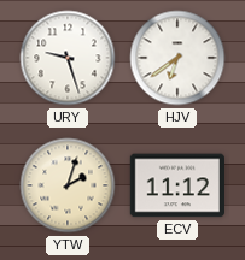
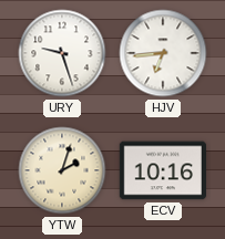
HJV: 6:39 -> 6:44 (163, 53)
ECV: 11:12 -> 10:16 (162, 170)
